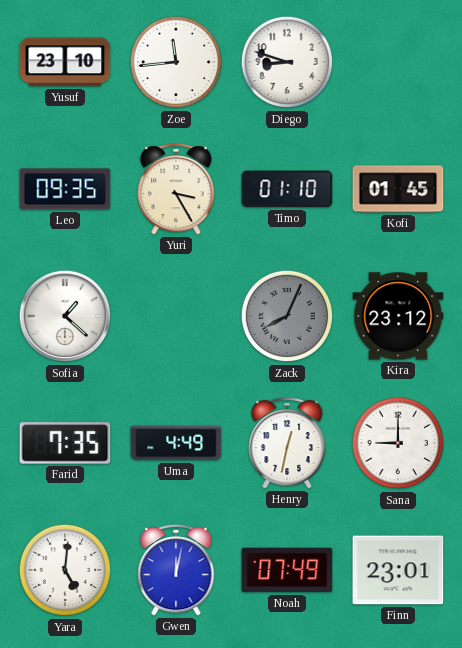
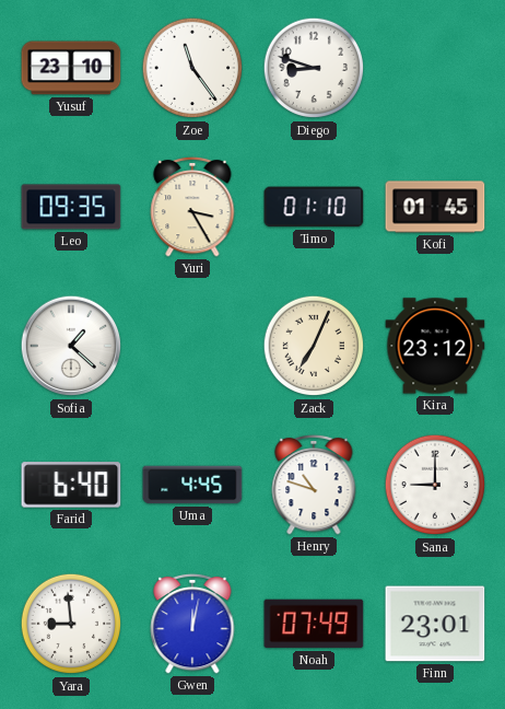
Zoe: 11:44 -> 11:24 (192, 68)
Zack: 8:04 -> 7:04 (314, 346)
Zack dial: grey -> cream (314, 346)
Farid: 7:35 -> 6:40 (71, 485)
Uma: 4:49 -> 4:45 (192, 485)
Henry: 12:32 -> 10:48 (314, 485)
Yara: 5:01 -> 8:59 (71, 624)
